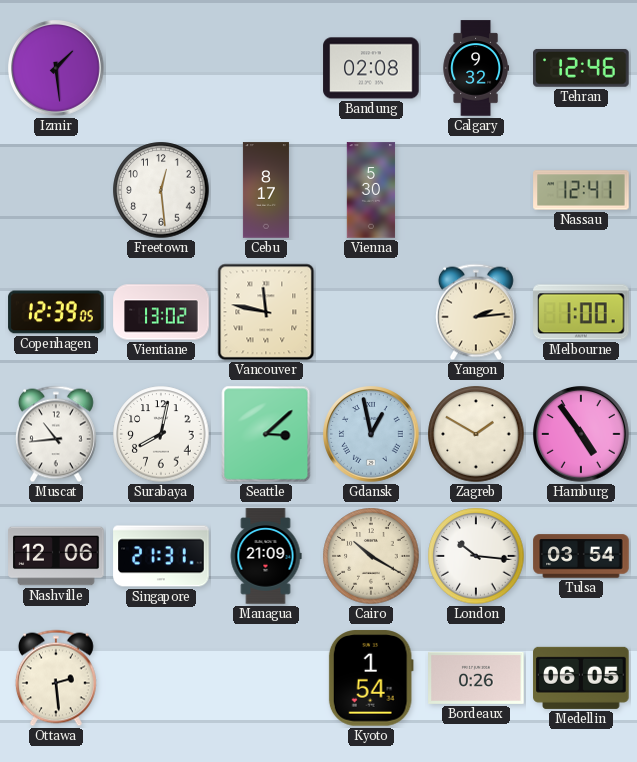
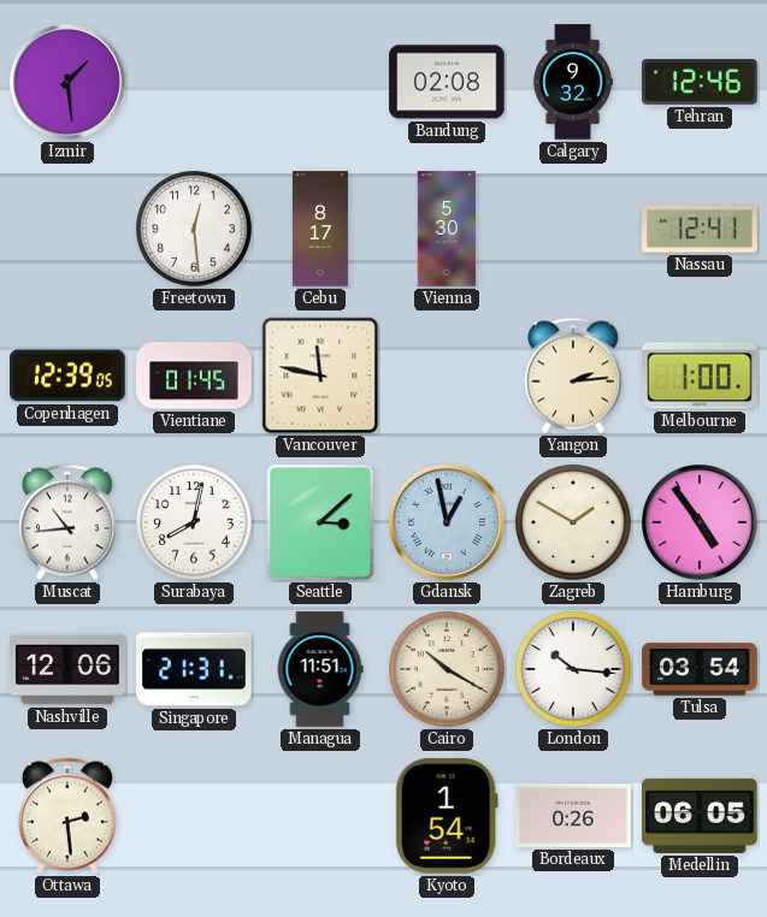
Vientiane: 13:02 -> 01:45 (194, 375)
Managua: 21:09 -> 11:51 (320, 669)
